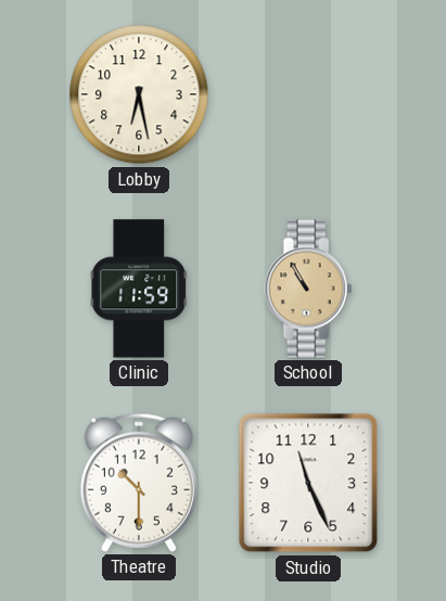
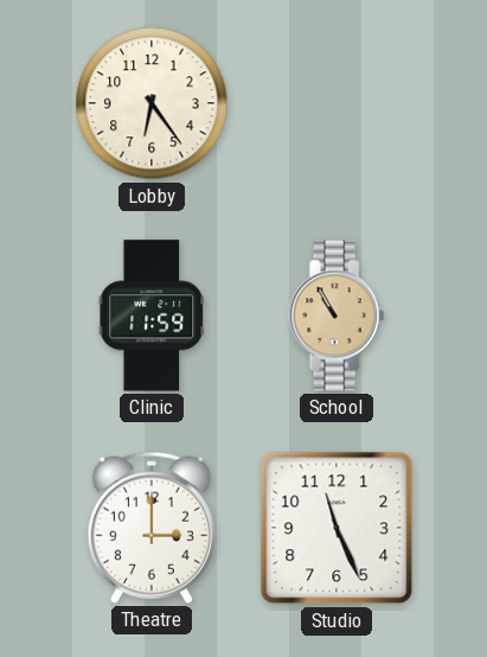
Lobby: 6:28 -> 6:24 (152, 103)
Theatre: 10:30 -> 3:00 (152, 528)
